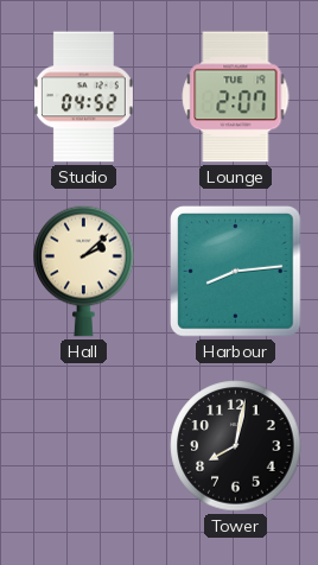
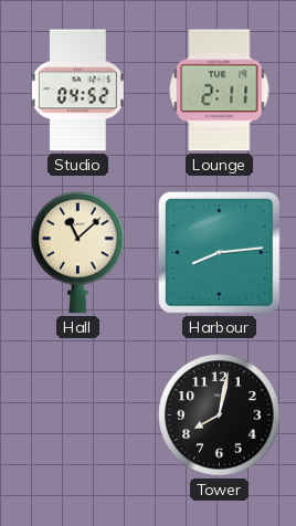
Lounge: 2:07 -> 2:11 (220, 91)
Hall: 2:08 -> 11:08 (78, 252)
